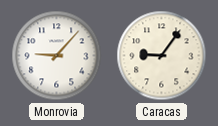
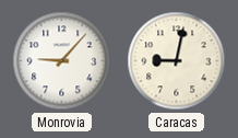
Caracas: 9:06 -> 9:02 (177, 61)
